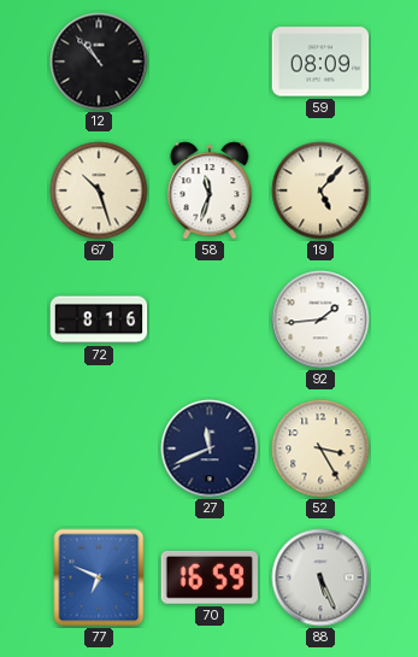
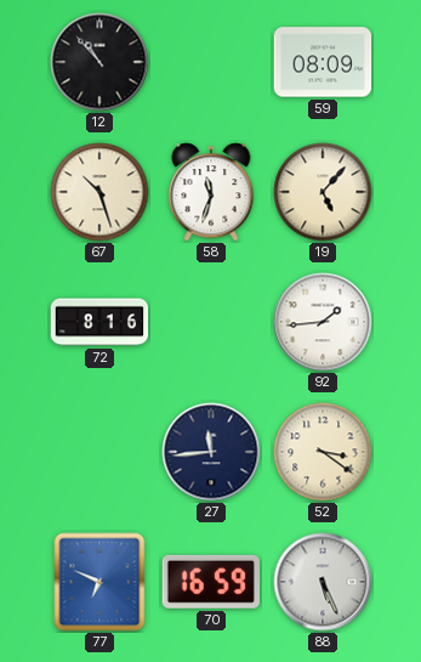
27: 11:41 -> 11:44 (211, 452)
52: 3:25 -> 3:21 (323, 452)
